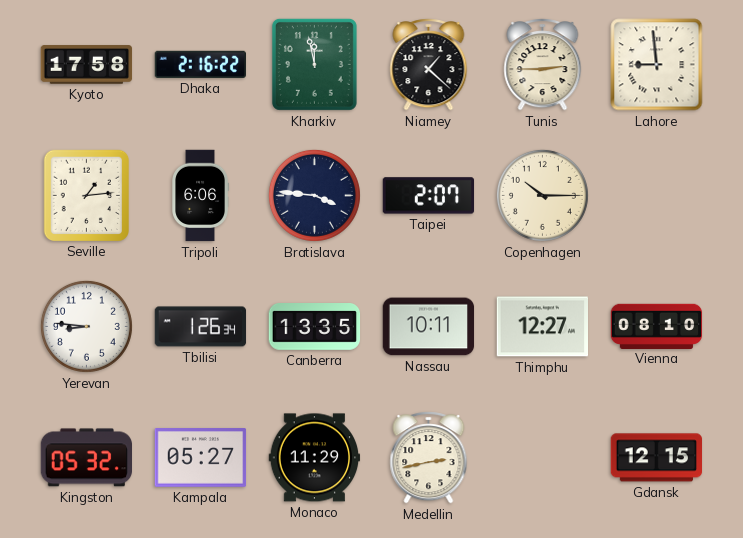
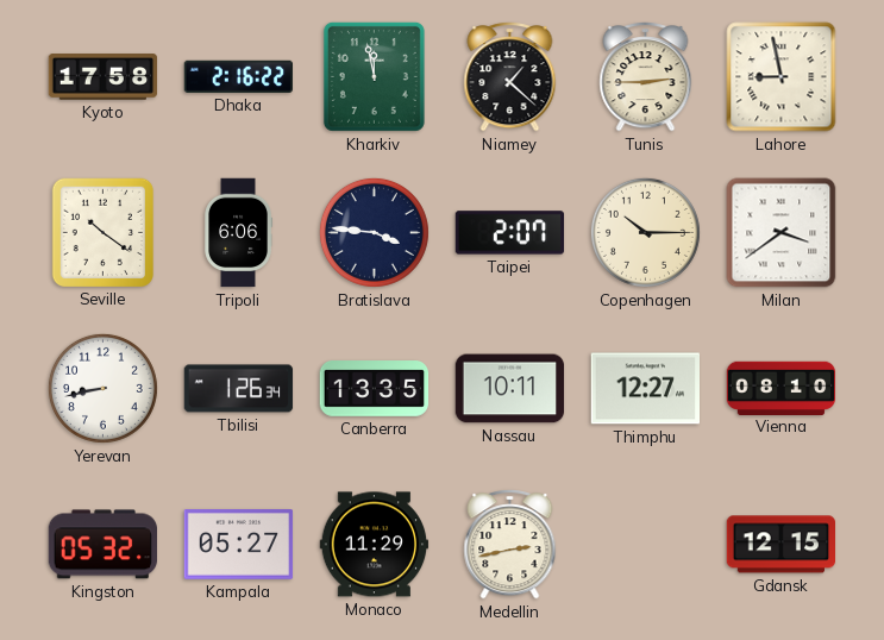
Lahore: 8:59 -> 8:58 (782, 77)
Seville: 1:14 -> 10:21 (102, 232)
Milan: none -> 3:39 (782, 233)
Yerevan: 8:46 -> 8:43 (102, 388)
